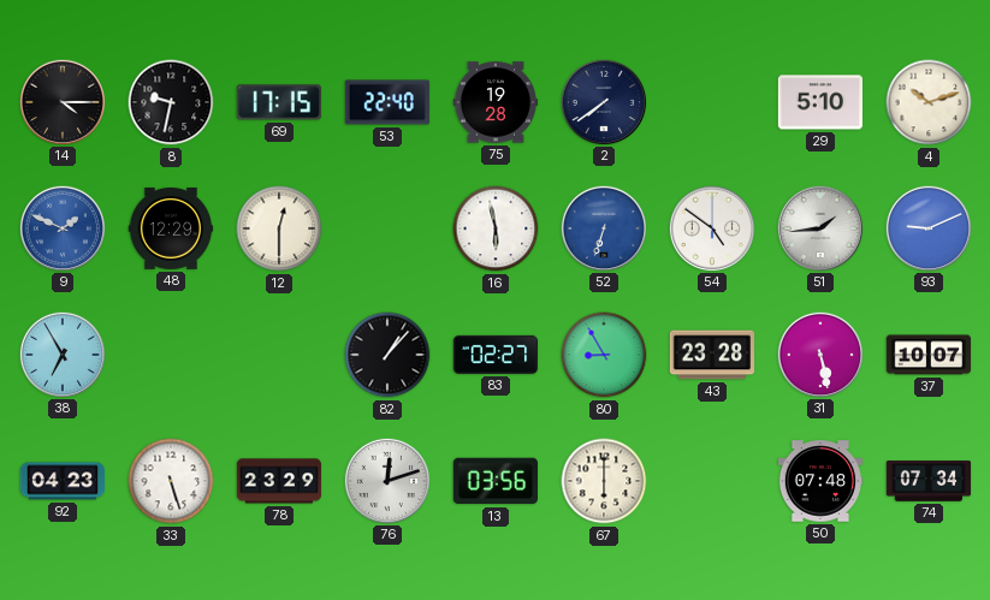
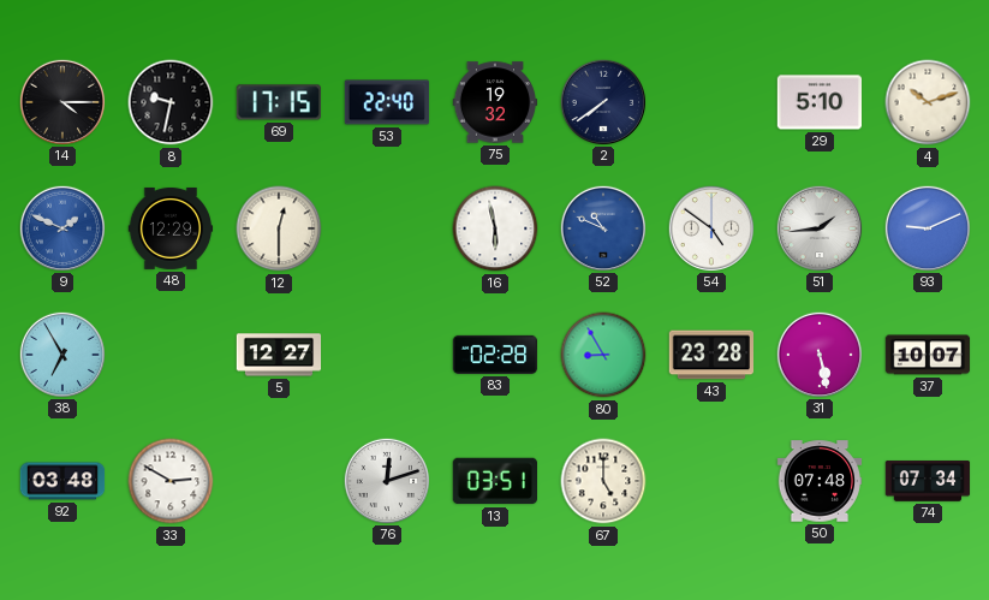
75: 19:28 -> 19:32 (495, 102)
52: 6:33 -> 10:49 (602, 227)
5: none -> 12:27 (279, 355)
82: 1:07 -> none (387, 355)
83: 02:27 -> 02:28 (495, 355)
92: 04:23 -> 03:48 (62, 481)
33: 5:27 -> 2:50 (171, 481)
78: 23:29 -> none (279, 481)
13: 03:56 -> 03:51 (494, 481)
67: 6:00 -> 5:00 (603, 481)
